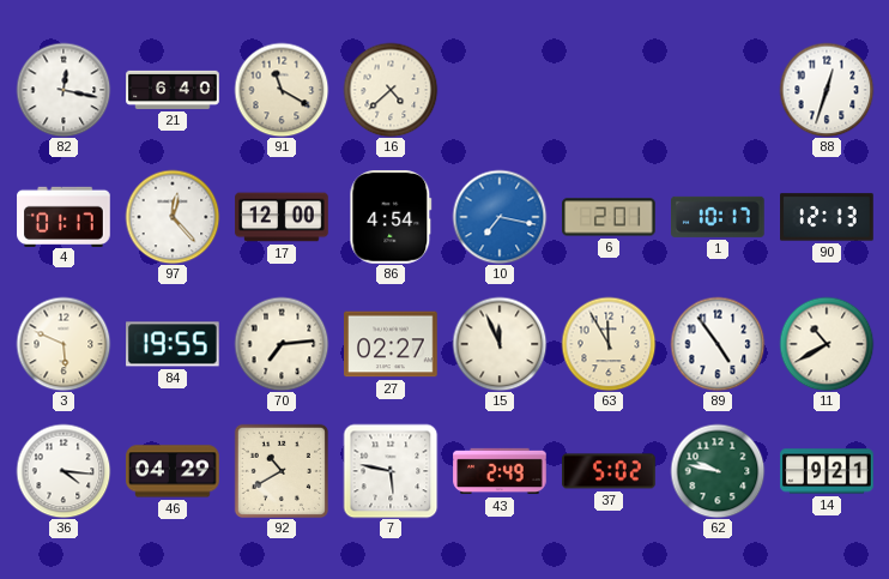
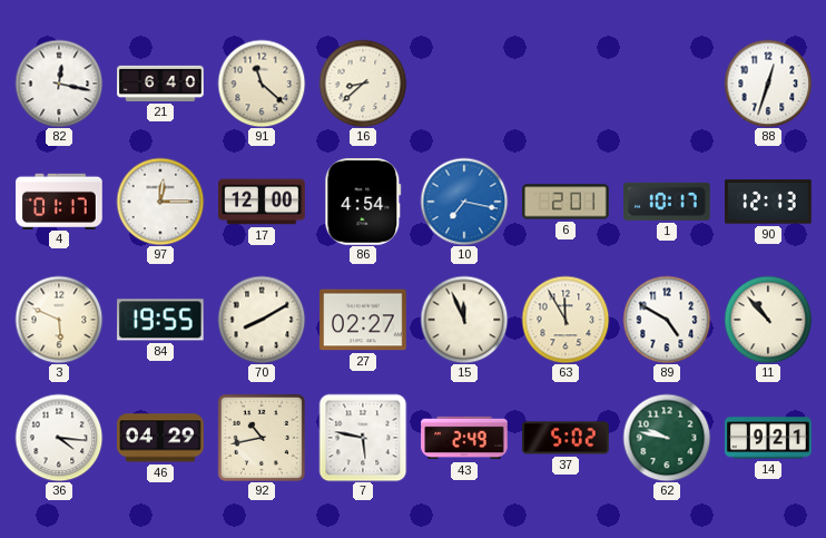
91: 11:20 -> 11:22 (262, 84)
16: 4:38 -> 8:38 (363, 84)
97: 12:23 -> 12:15 (160, 202)
70: 7:14 -> 8:10 (262, 320)
89: 4:54 -> 4:50 (667, 320)
11: 10:40 -> 10:53 (768, 320)
92: 10:40 -> 10:43 (262, 438)
